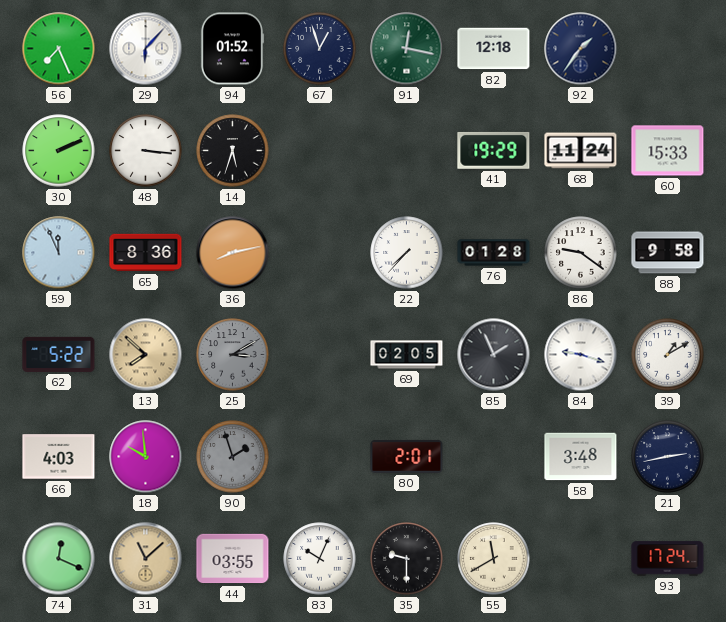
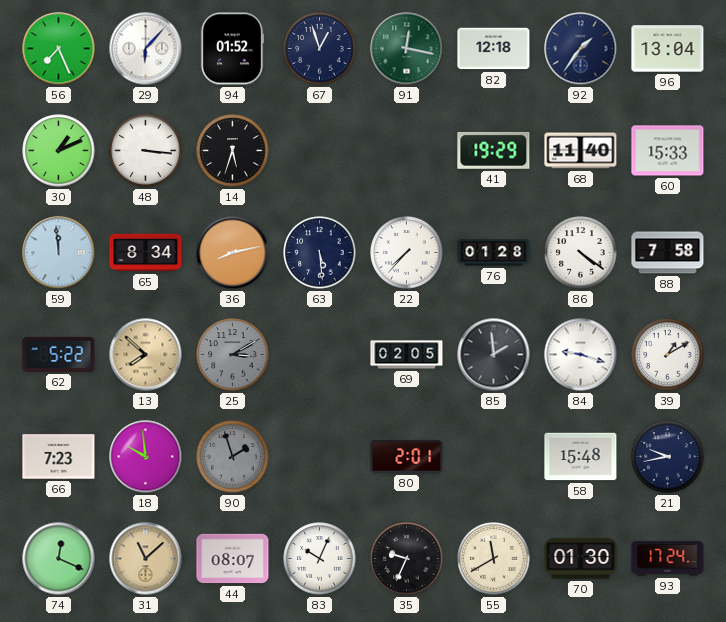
96: none -> 13:04 (668, 49)
30: 2:11 -> 1:11 (59, 151)
68: 11:24 -> 11:40 (581, 151)
59: 11:56 -> 11:59 (59, 253)
65: 8:36 -> 8:34 (146, 253)
63: none -> 5:29 (320, 253)
86: 9:21 -> 4:21 (581, 253)
88: 9:58 -> 7:58 (668, 253)
85: 1:56 -> 1:59 (494, 355)
66: 4:03 -> 7:23 (59, 457)
58: 3:48 -> 15:48 (581, 457)
21: 2:43 -> 9:43 (668, 457)
44: 03:55 -> 08:07 (233, 559)
35: 9:30 -> 9:34 (407, 559)
70: none -> 01:30 (581, 559)
